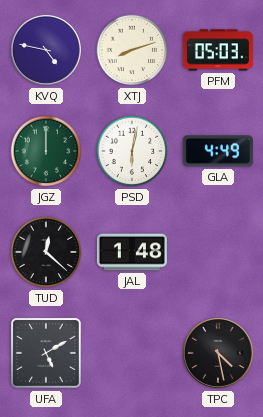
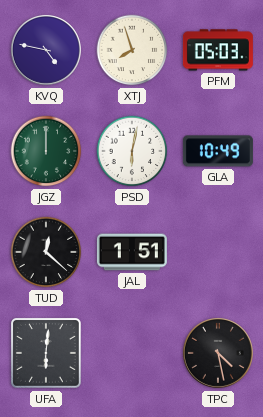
XTJ: 8:12 -> 7:57 (132, 50)
GLA: 4:49 -> 10:49 (218, 151)
JAL: 1:48 -> 1:51 (132, 252)
UFA: 5:10 -> 6:01 (46, 353)
